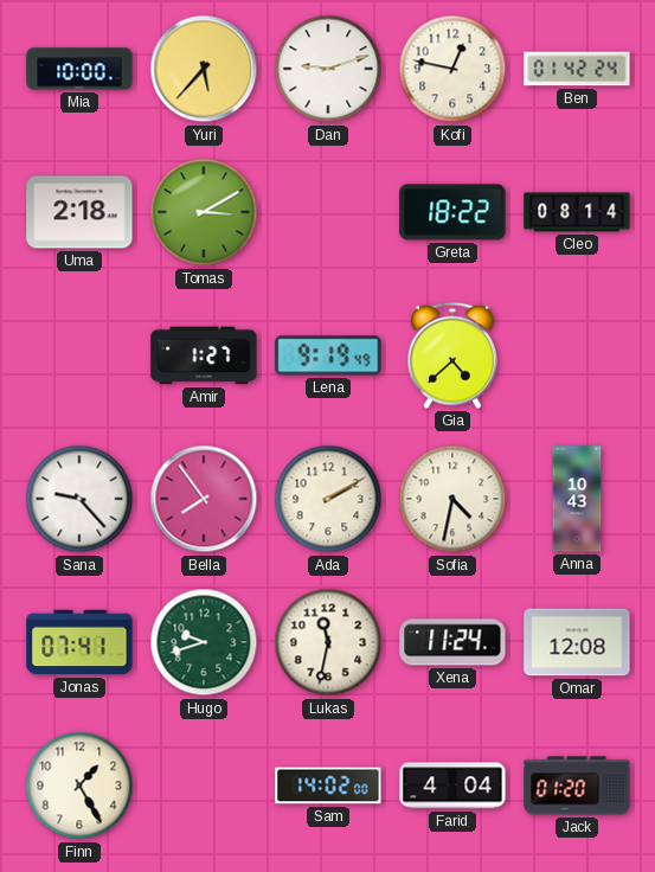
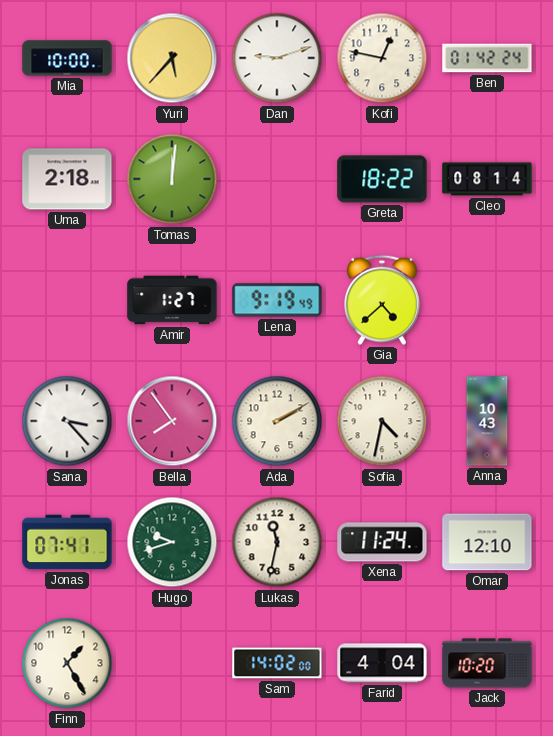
Tomas: 3:10 -> 12:01 (172, 179)
Sana: 9:23 -> 3:23 (67, 421)
Omar: 12:08 -> 12:10 (487, 542)
Jack: 01:20 -> 10:20 (487, 663)
